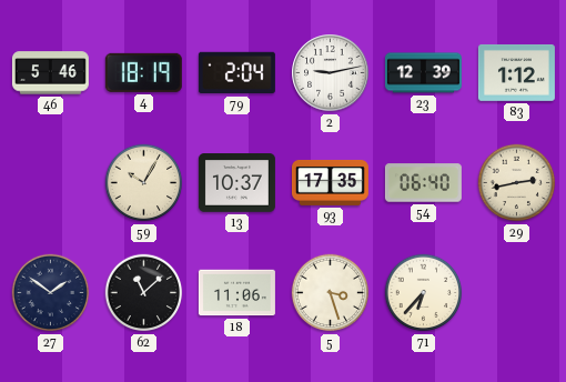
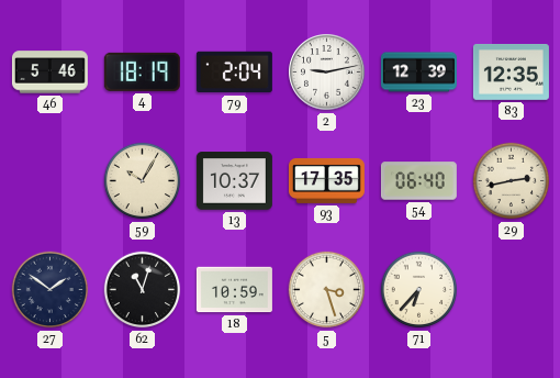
83: 1:12 -> 12:35 (511, 73)
62: 11:08 -> 11:03 (143, 290)
18: 11:06 -> 10:59 (234, 290)
